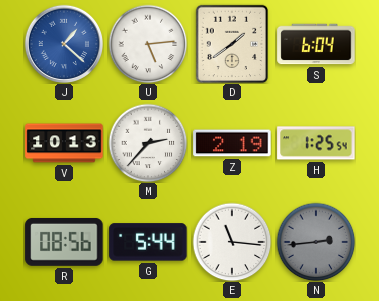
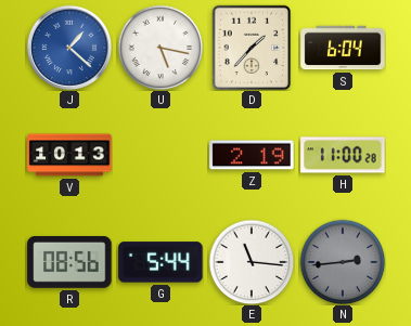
U: 5:14 -> 5:17 (160, 48)
D: 1:39 -> 1:37 (252, 48)
M: 2:37 -> none (148, 143)
H: 1:25 -> 11:00 (343, 155)
